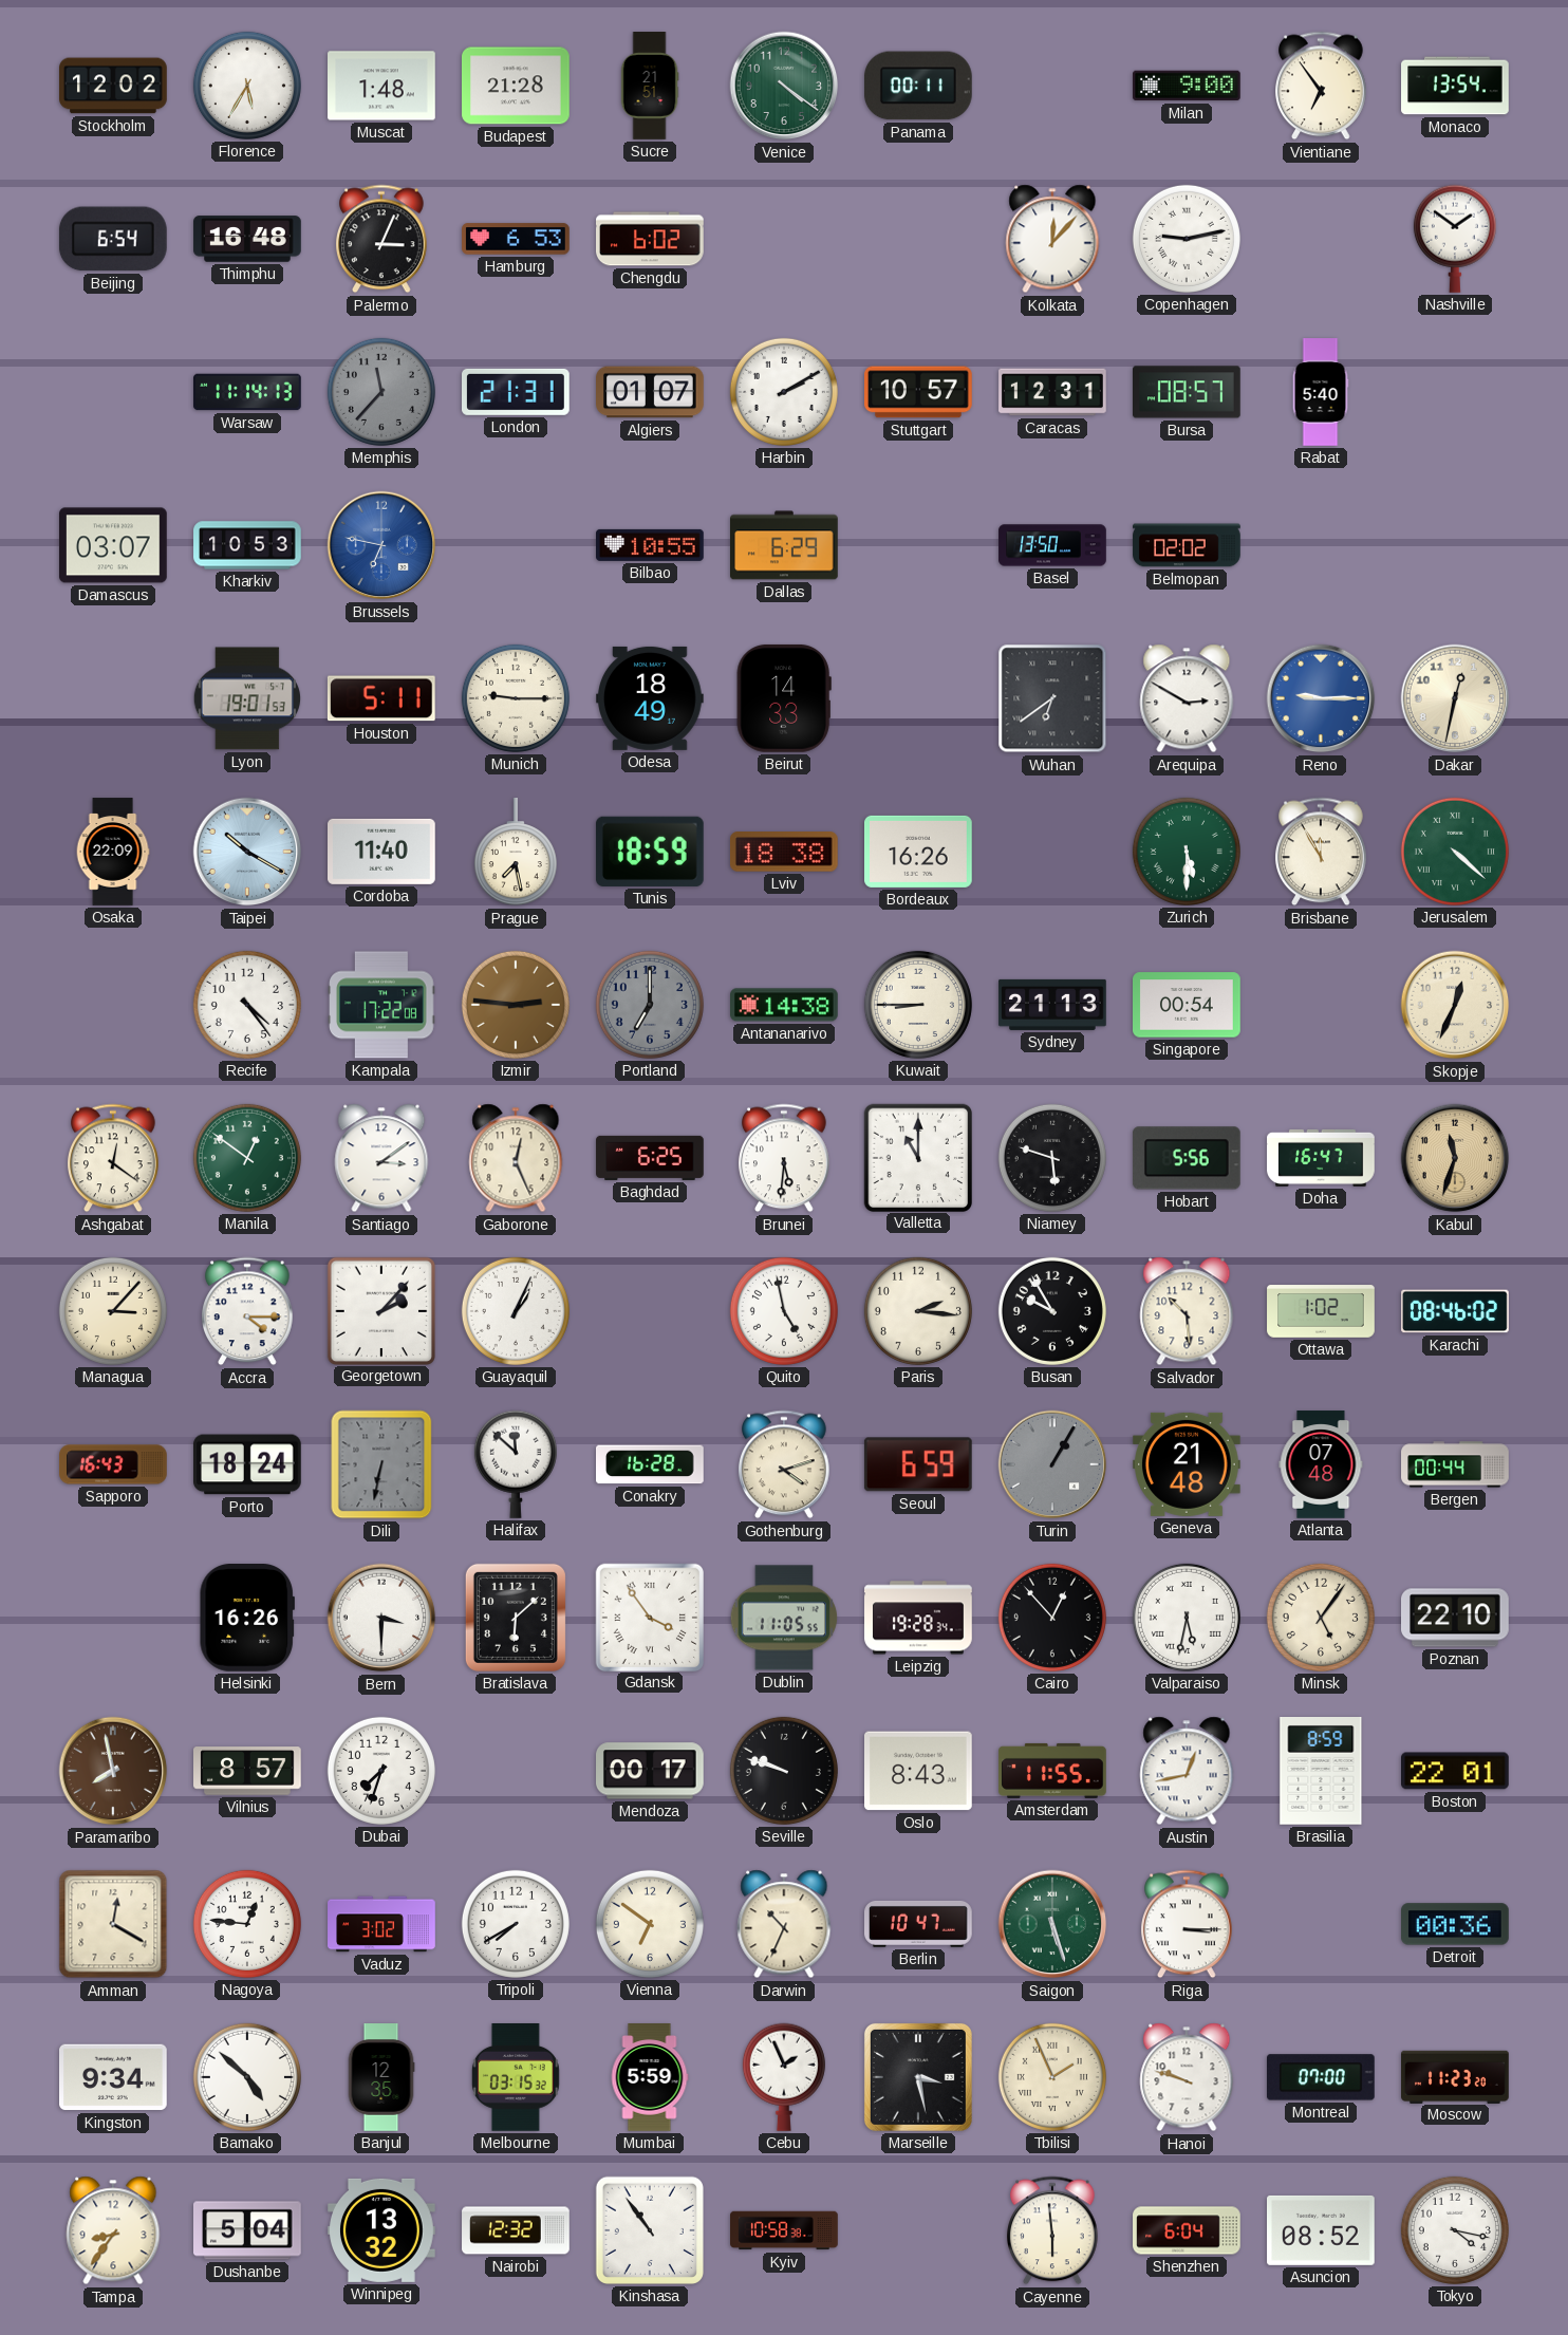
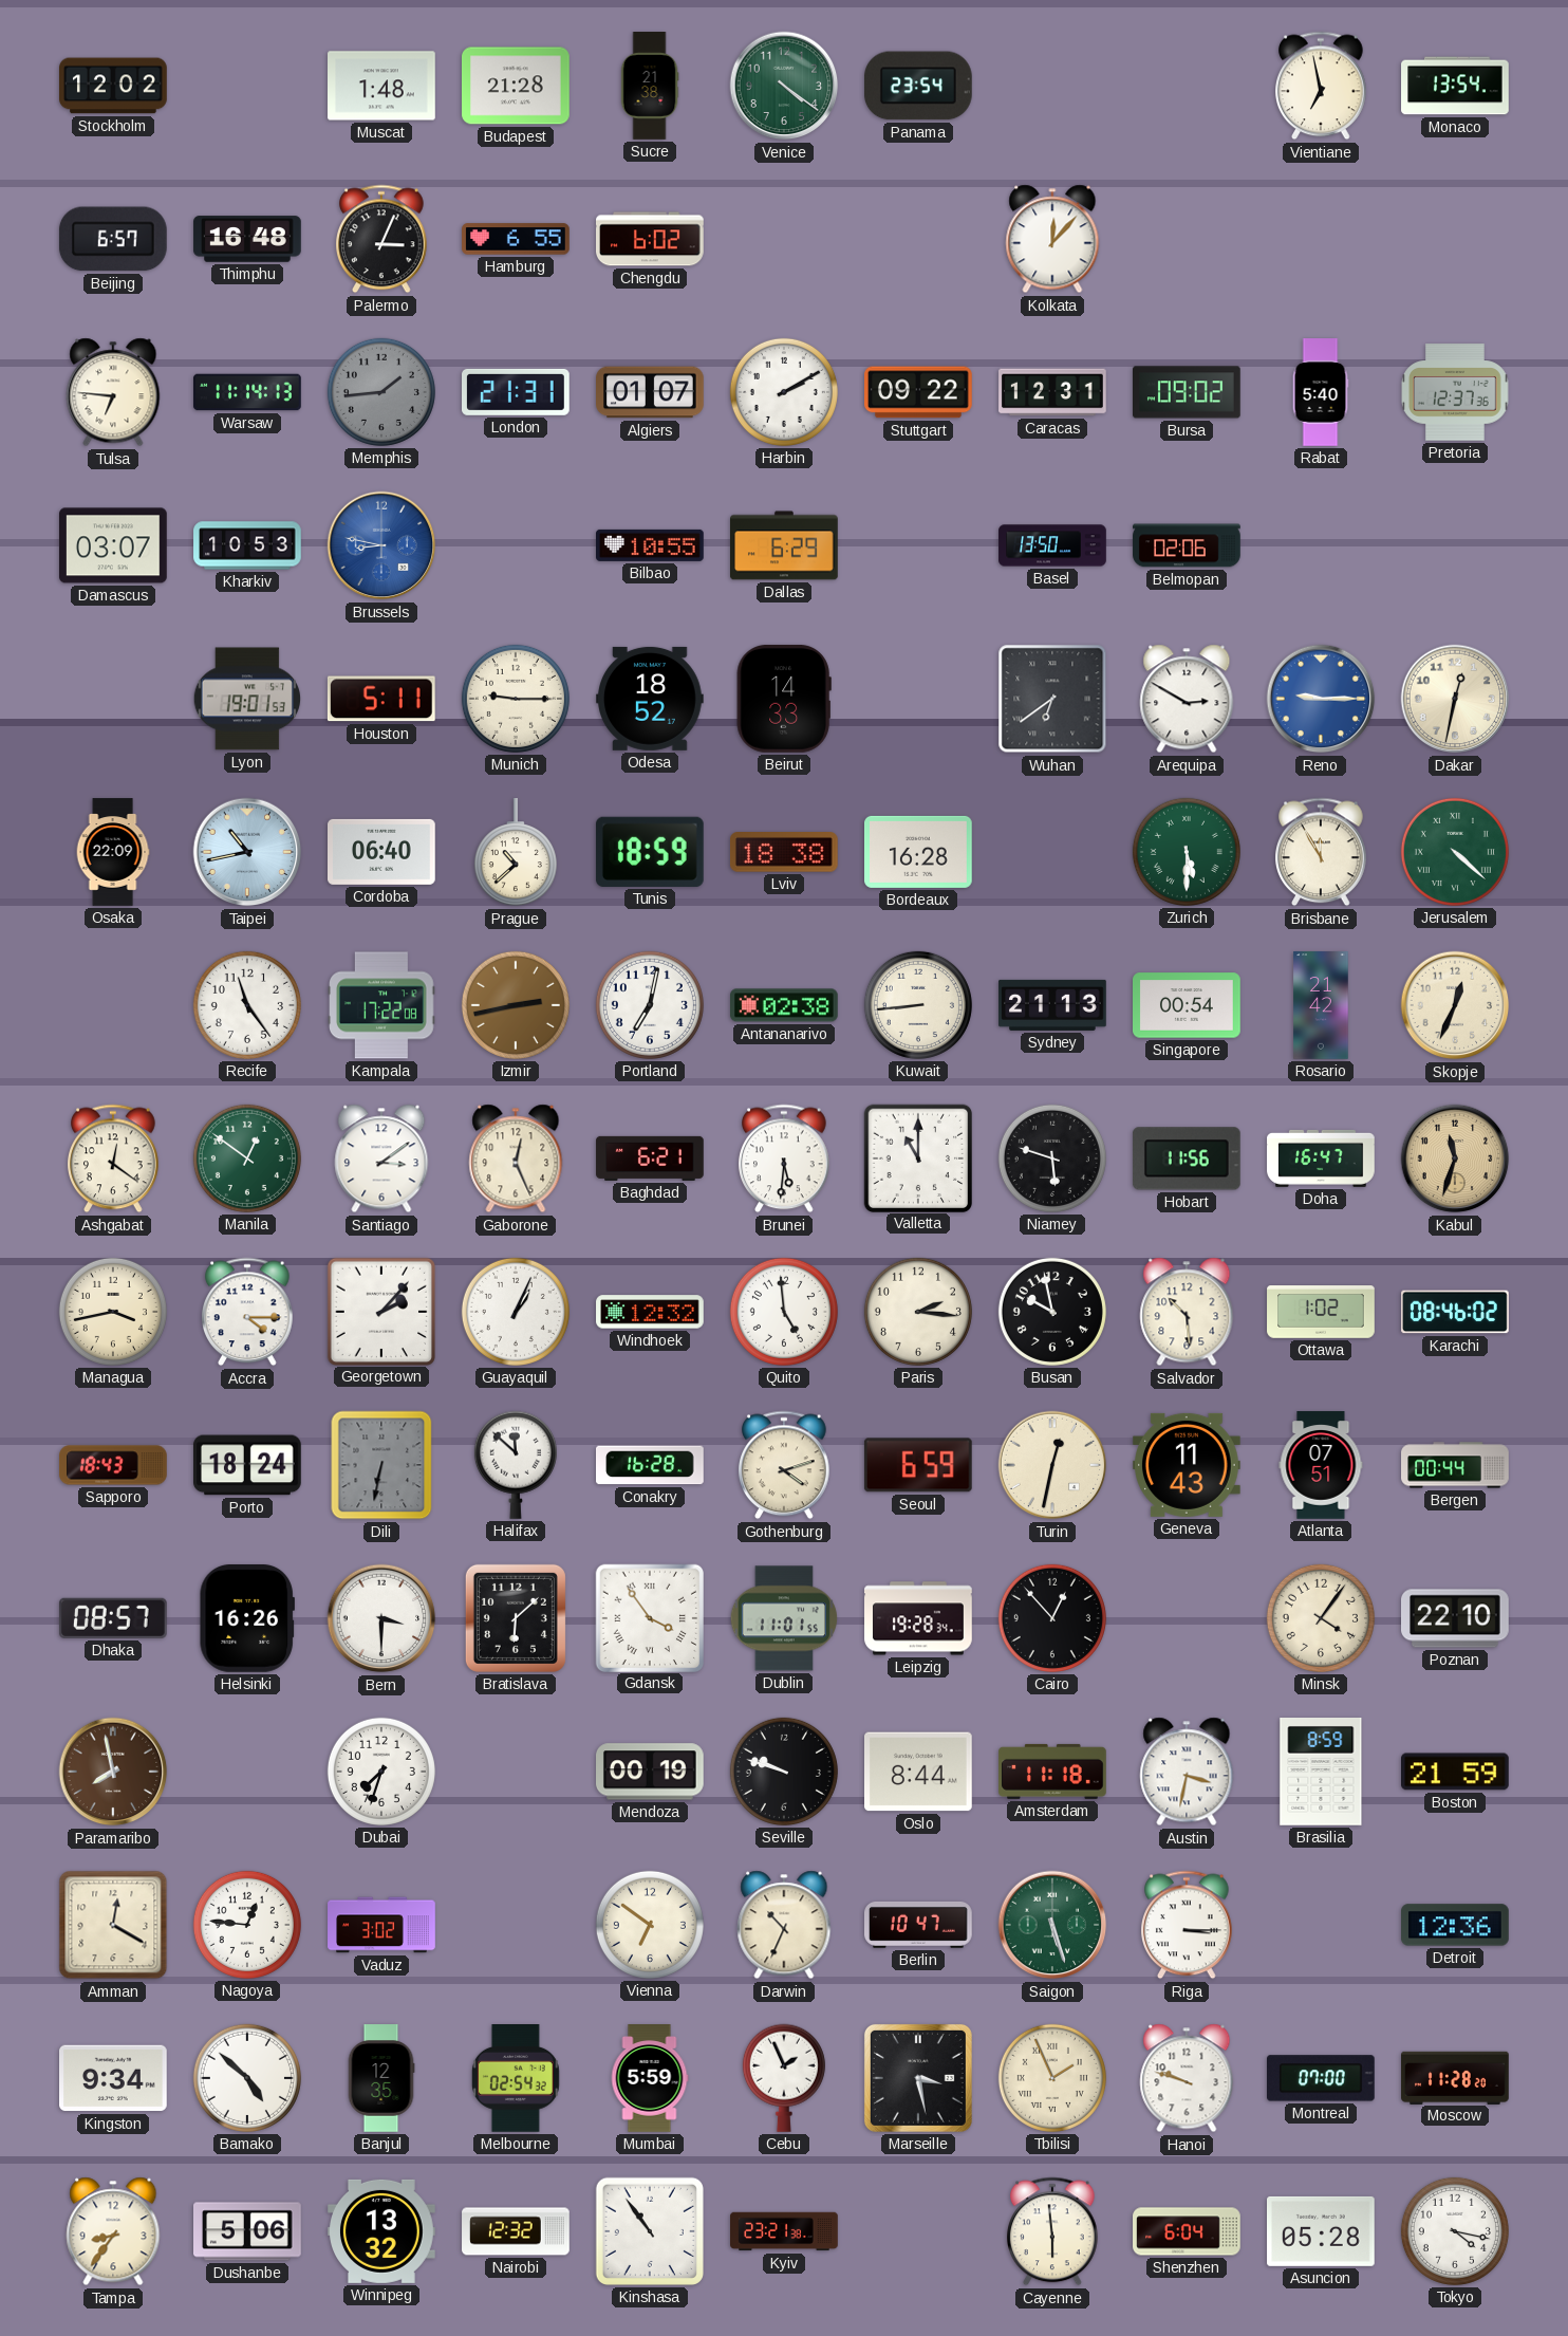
Florence: 5:35 -> none (247, 86)
Sucre: 21:51 -> 21:38 (650, 86)
Panama: 00:11 -> 23:54 (918, 86)
Milan: 9:00 -> none (1188, 86)
Vientiane: 6:54 -> 6:58 (1322, 86)
Beijing: 6:54 -> 6:57 (113, 239)
Hamburg: 6:53 -> 6:55 (516, 239)
Copenhagen: 9:13 -> none (1187, 239)
Nashville: 1:51 -> none (1455, 239)
Tulsa: none -> 6:46 (113, 392)
Memphis: 11:37 -> 1:44 (381, 392)
Stuttgart: 10:57 -> 09:22 (919, 392)
Bursa: 08:57 -> 09:02 (1188, 392)
Pretoria: none -> 12:37 (1455, 392)
Brussels: 6:47 -> 8:47 (381, 545)
Belmopan: 02:02 -> 02:06 (1187, 545)
Odesa: 18:49 -> 18:52 (651, 699)
Taipei: 10:20 -> 10:43 (247, 852)
Cordoba: 11:40 -> 06:40 (382, 852)
Prague: 7:28 -> 10:38 (516, 853)
Bordeaux: 16:26 -> 16:28 (919, 852)
Recife: 4:24 -> 11:24 (247, 1005)
Izmir: 2:46 -> 2:43 (516, 1005)
Portland: 7:00 -> 7:02 (650, 1005)
Portland dial: grey -> white (650, 1005)
Antananarivo: 14:38 -> 02:38 (785, 1005)
Kuwait: 8:45 -> 8:44 (918, 1005)
Rosario: none -> 21:42 (1321, 1005)
Baghdad: 6:25 -> 6:21 (650, 1158)
Hobart: 5:56 -> 11:56 (1187, 1158)
Managua: 3:07 -> 3:43 (113, 1312)
Windhoek: none -> 12:32 (650, 1312)
Quito: 4:58 -> 4:59 (784, 1312)
Busan: 9:55 -> 9:58 (1052, 1312)
Sapporo: 16:43 -> 18:43 (113, 1465)
Turin: 1:05 -> 12:32 (1052, 1465)
Turin dial: grey -> cream (1052, 1465)
Geneva: 21:48 -> 11:43 (1188, 1465)
Atlanta: 07:48 -> 07:51 (1321, 1465)
Dhaka: none -> 08:57 (113, 1618)
Dublin: 11:05 -> 11:01 (784, 1618)
Valparaiso: 5:32 -> none (1187, 1618)
Minsk: 5:06 -> 4:06 (1321, 1618)
Vilnius: 8:57 -> none (248, 1771)
Mendoza: 00:17 -> 00:19 (651, 1772)
Oslo: 8:43 -> 8:44 (919, 1772)
Amsterdam: 11:55 -> 11:18 (1052, 1772)
Austin: 12:43 -> 3:32 (1187, 1772)
Boston: 22:01 -> 21:59 (1456, 1772)
Tripoli: 7:40 -> none (516, 1924)
Detroit: 00:36 -> 12:36 (1456, 1925)
Melbourne: 03:15 -> 02:54 (516, 2079)
Moscow: 11:23 -> 11:28 (1455, 2077)
Dushanbe: 5:04 -> 5:06 (247, 2231)
Kyiv: 10:58 -> 23:21 (784, 2231)
Asuncion: 08:52 -> 05:28 (1322, 2231)
